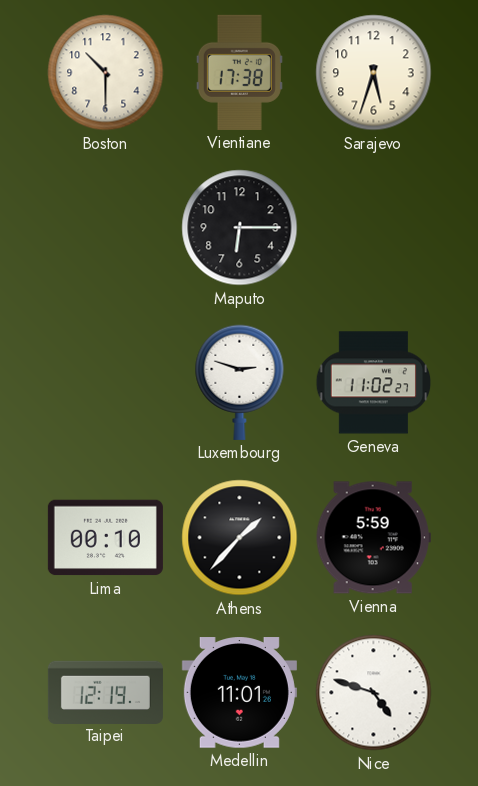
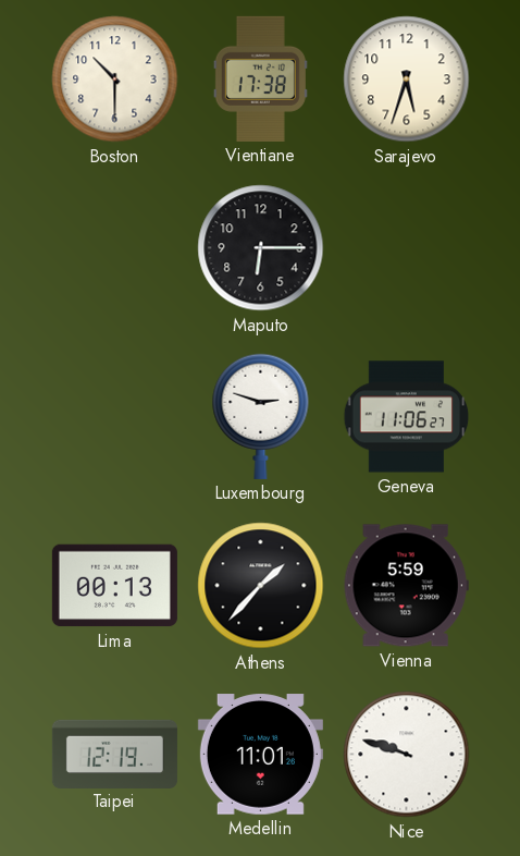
Geneva: 11:02 -> 11:06 (407, 417)
Lima: 00:10 -> 00:13 (114, 586)
Nice: 4:48 -> 9:48 (407, 755)
